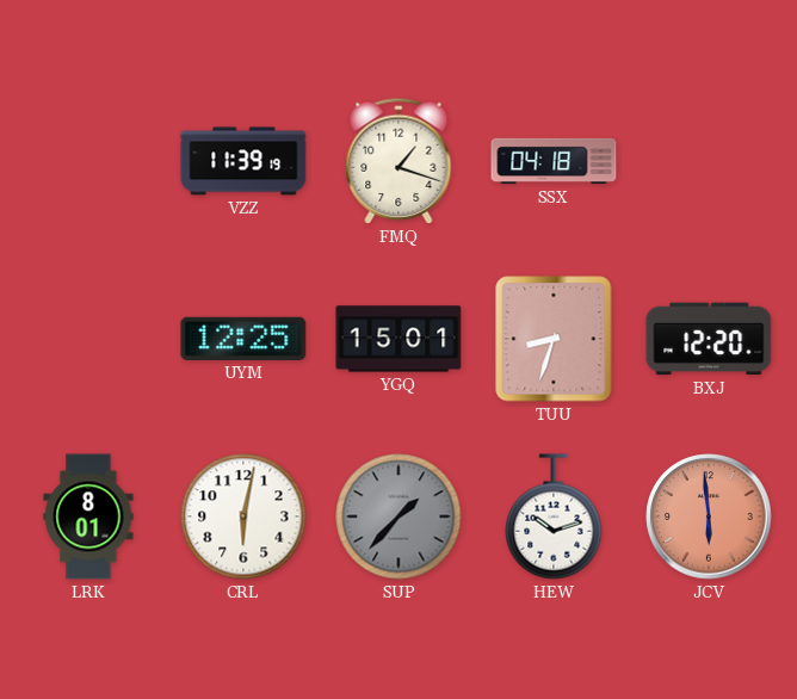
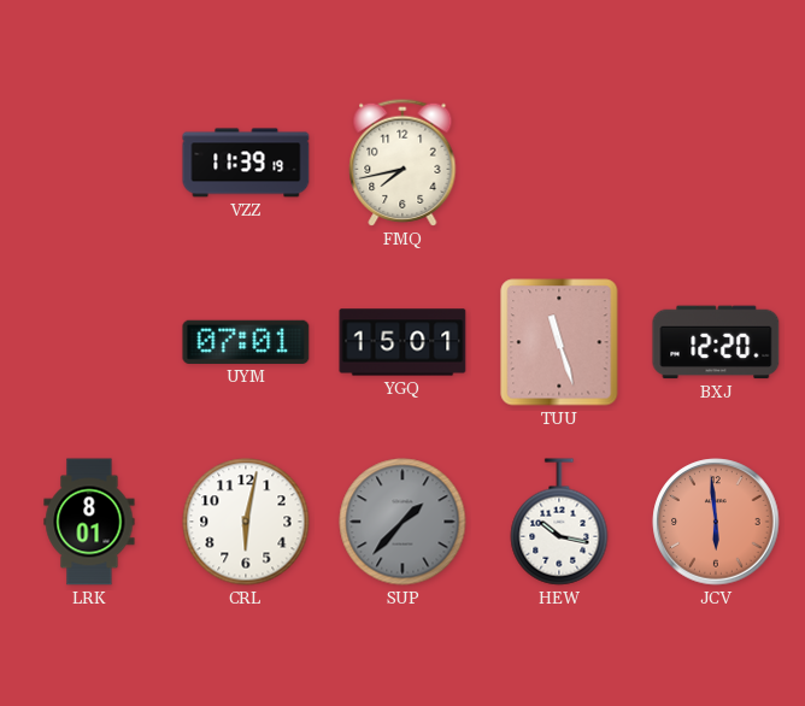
FMQ: 1:18 -> 7:43 (402, 163)
SSX: 04:18 -> none (554, 161)
UYM: 12:25 -> 07:01 (246, 342)
TUU: 8:33 -> 11:27 (559, 342)
HEW: 10:12 -> 10:17 (559, 522)
